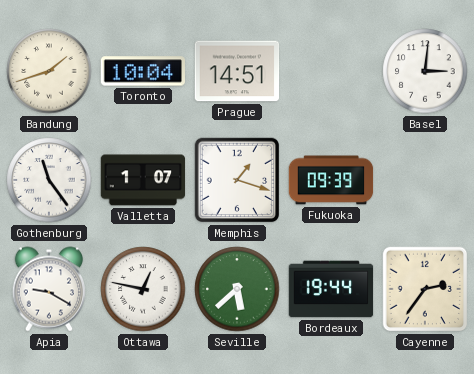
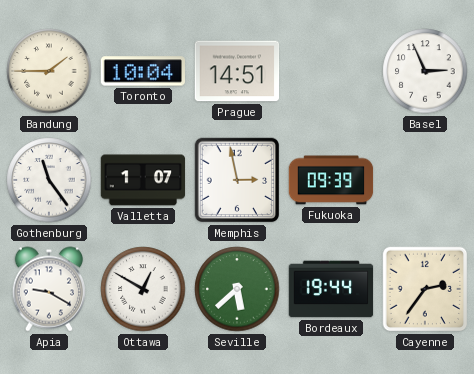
Bandung: 1:42 -> 1:45 (49, 71)
Basel: 3:01 -> 2:56 (425, 71)
Memphis: 1:18 -> 2:58 (237, 180)
Ottawa: 12:47 -> 12:50 (143, 289)
